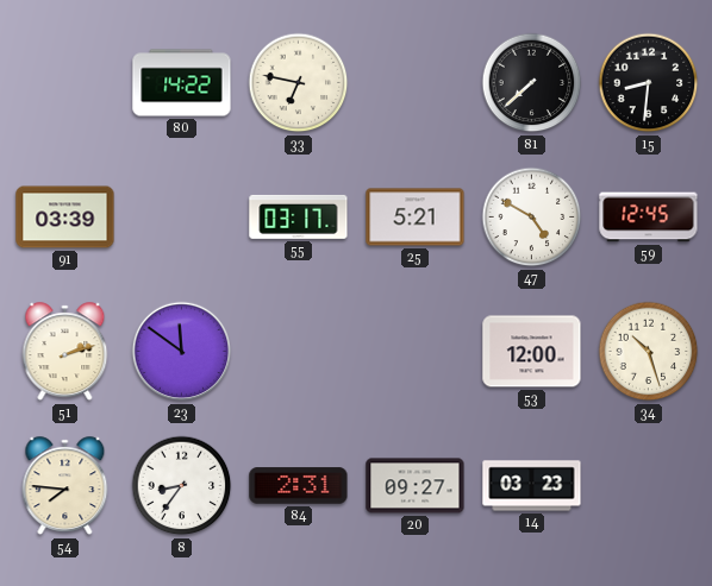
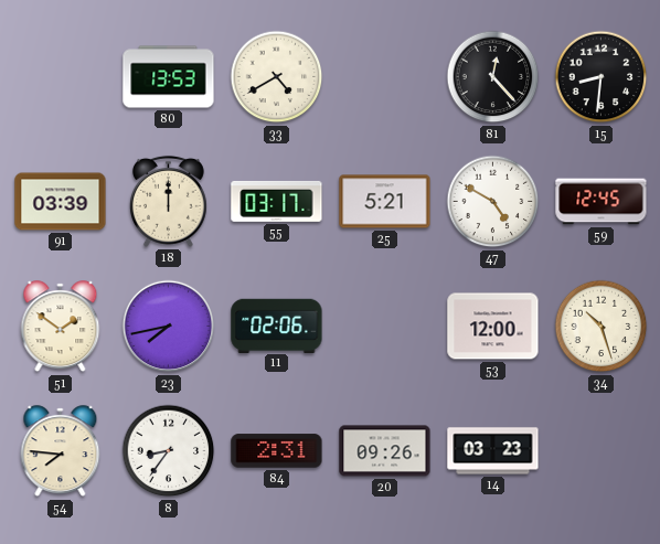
80: 14:22 -> 13:53 (169, 77)
33: 6:47 -> 4:40 (277, 77)
81: 7:38 -> 12:23 (493, 77)
18: none -> 12:00 (168, 201)
51: 2:12 -> 1:51 (61, 327)
23: 11:51 -> 7:43 (169, 327)
11: none -> 02:06 (277, 326)
20: 09:27 -> 09:26 (385, 451)
